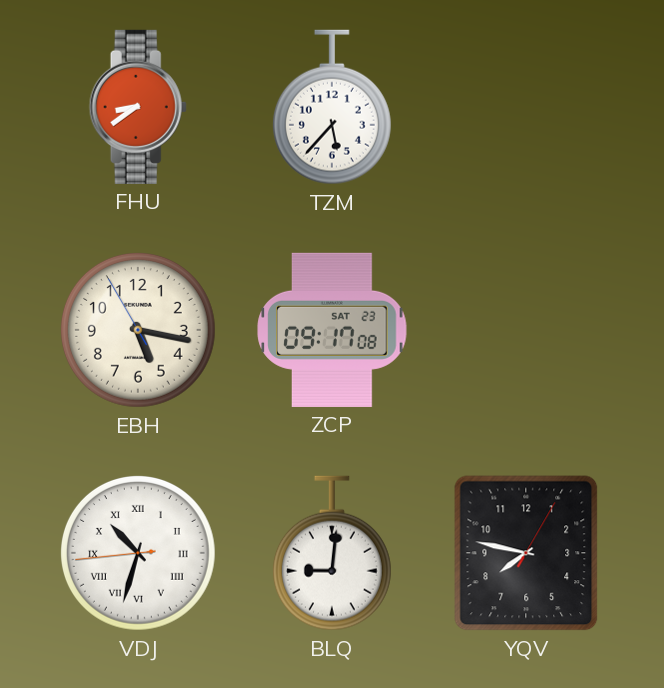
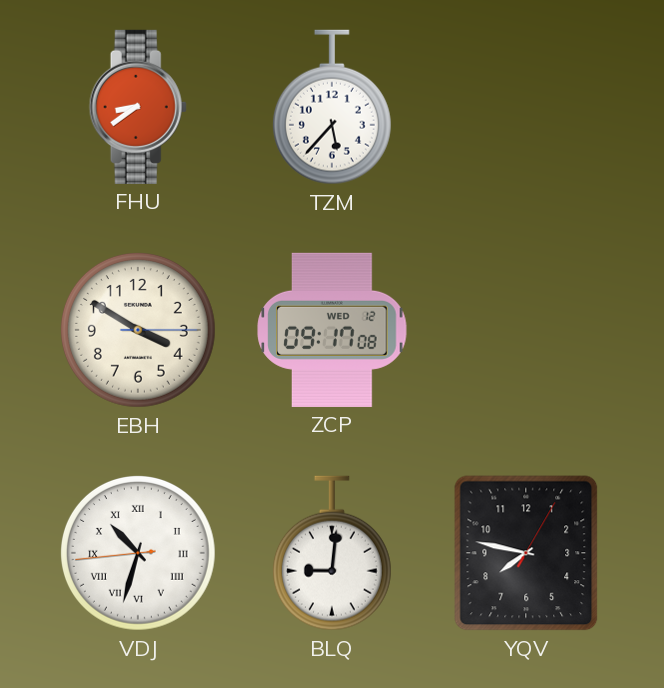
EBH: 5:16 -> 3:50 (138, 330)
ZCP date: SAT 23 -> WED 12 (332, 330)
